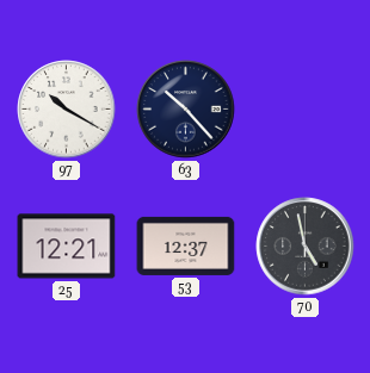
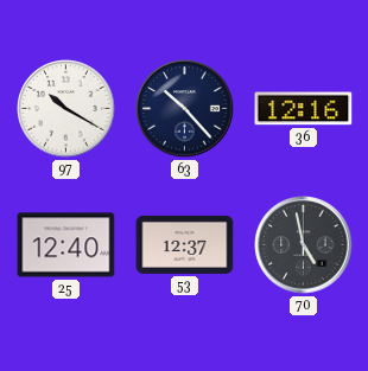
36: none -> 12:16 (304, 109)
25: 12:21 -> 12:40 (66, 245)
